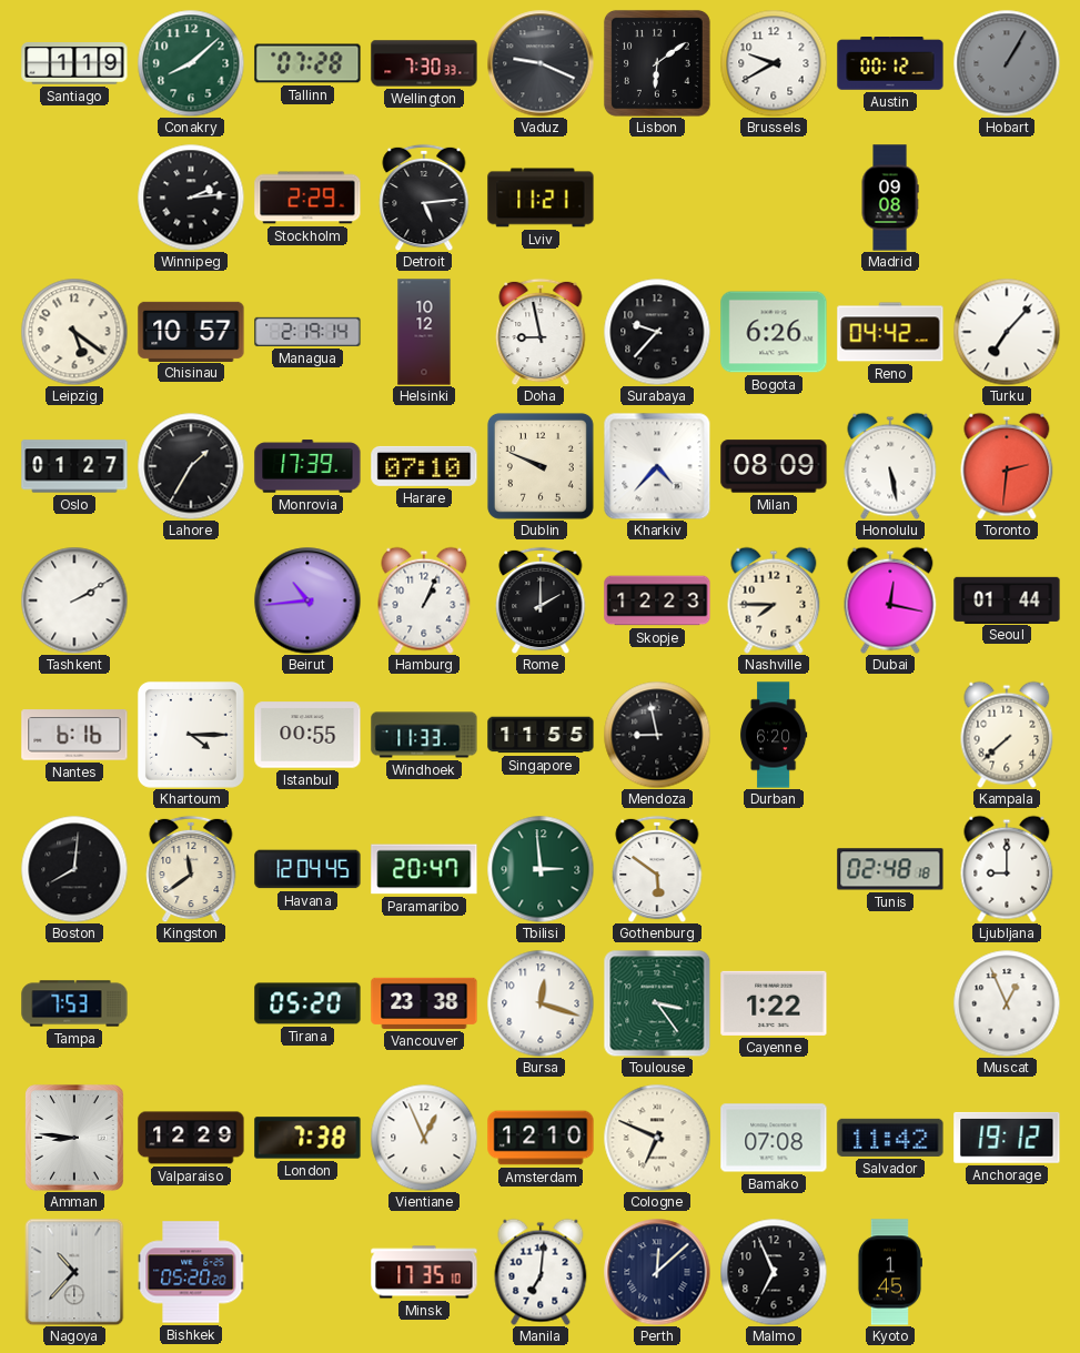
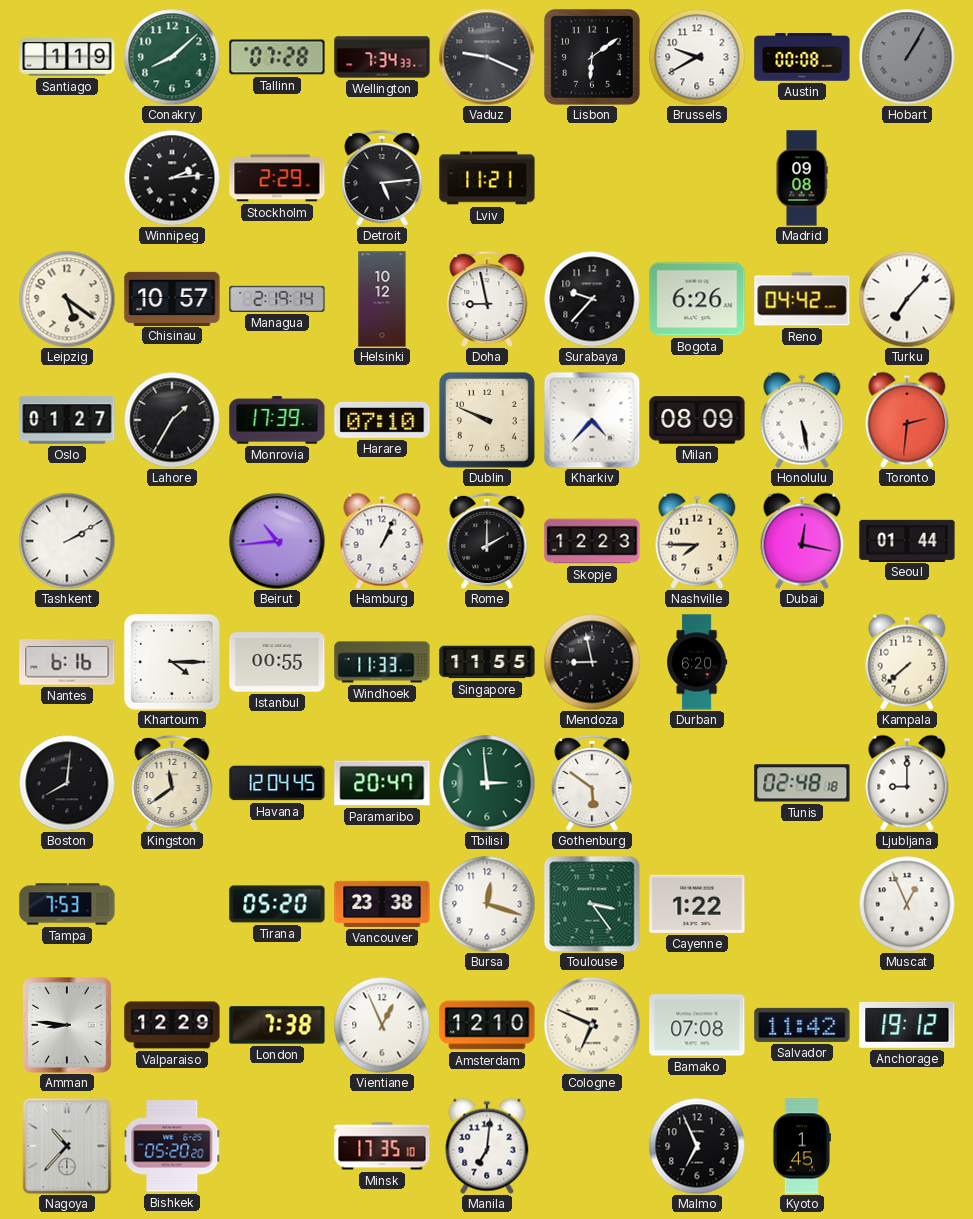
Wellington: 7:30 -> 7:34 (382, 57)
Austin: 00:12 -> 00:08 (802, 57)
Perth: 12:08 -> none (657, 1272)
